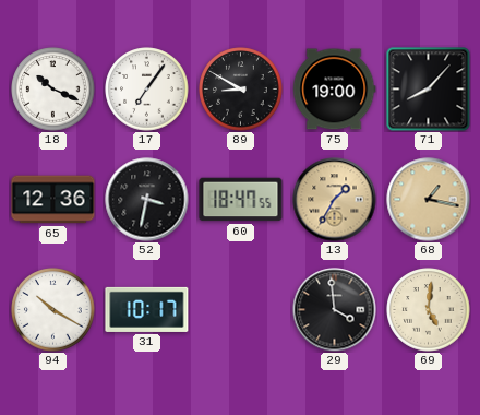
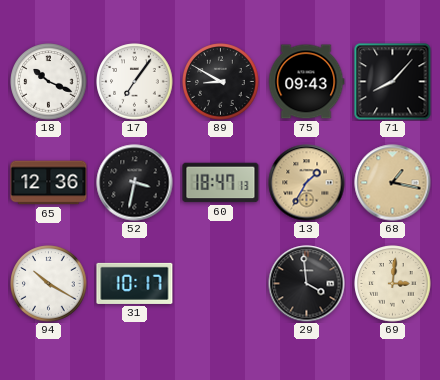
75: 19:00 -> 09:43 (307, 82)
60: 18:47:55 -> 18:47:13 (221, 183)
69: 5:01 -> 3:01 (393, 284)
